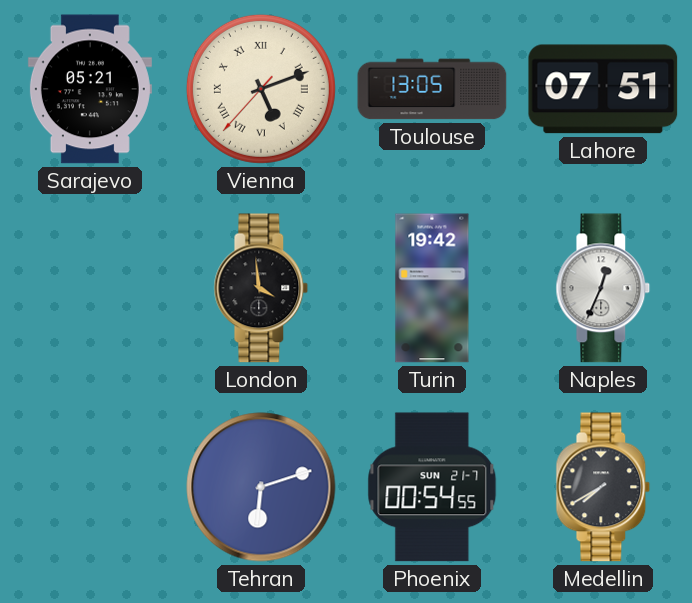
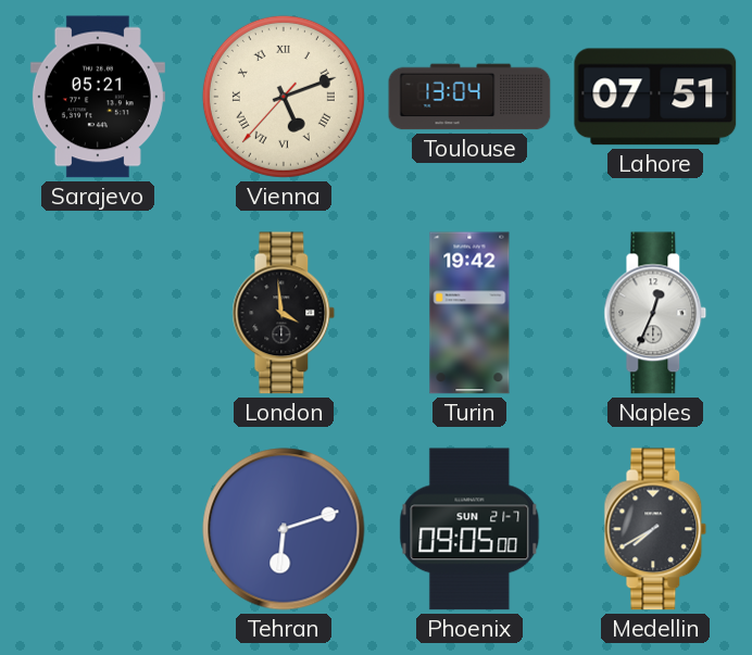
Toulouse: 13:05 -> 13:04 (469, 97)
Phoenix: 00:54 -> 09:05 (469, 529)
